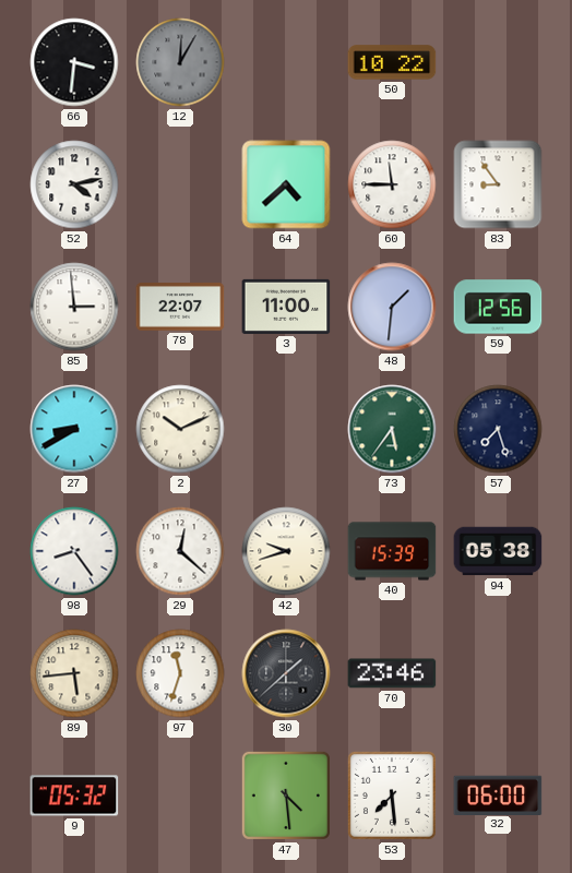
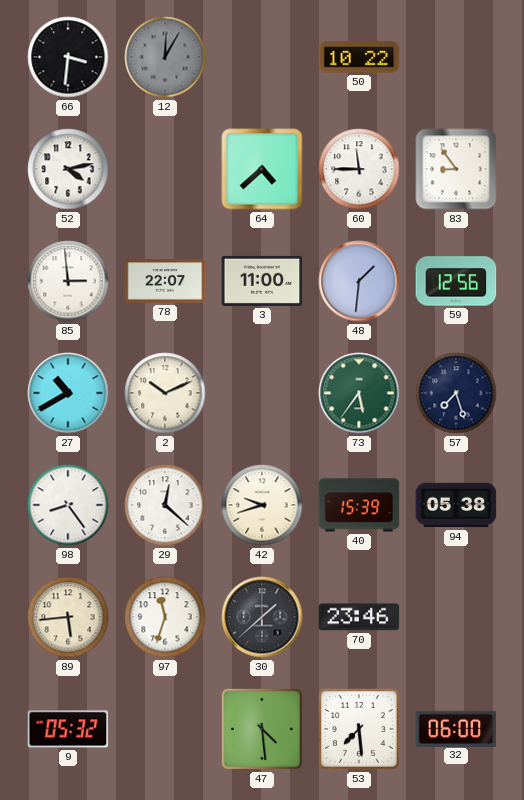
27: 8:40 -> 10:40 (68, 393)
